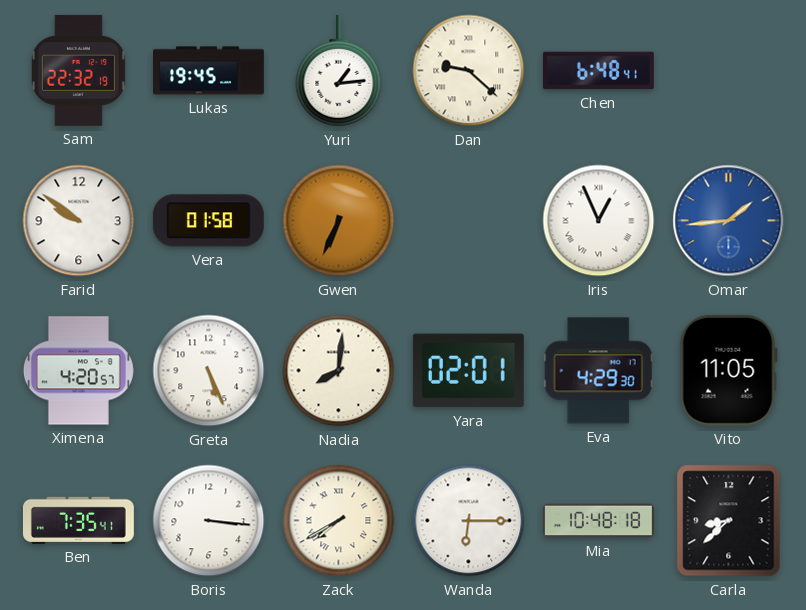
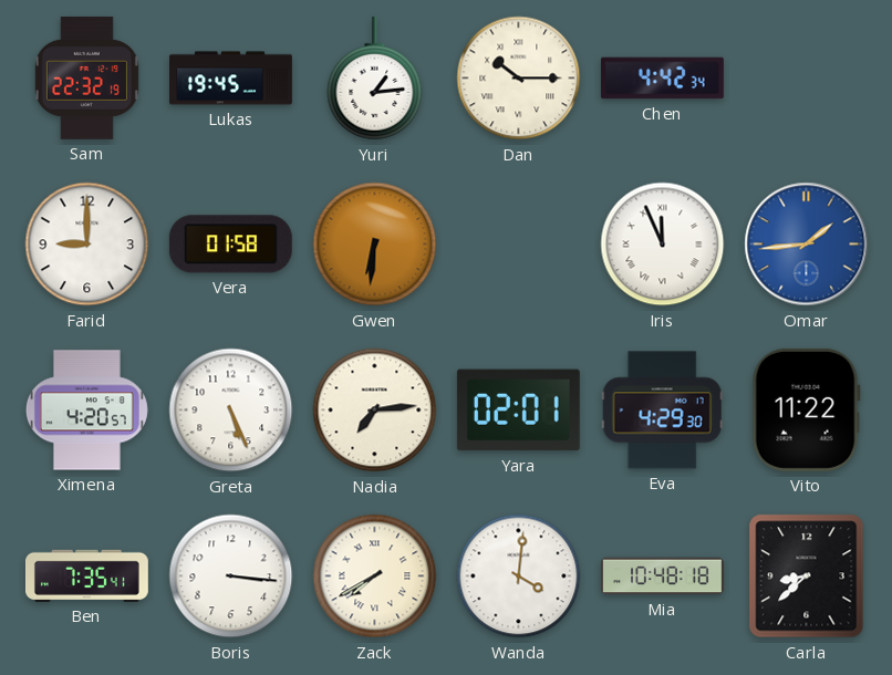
Dan: 9:22 -> 10:15 (519, 79)
Chen: 6:48 -> 4:42 (662, 79)
Farid: 9:51 -> 9:00 (87, 245)
Gwen: 6:34 -> 6:31 (375, 245)
Iris: 12:56 -> 11:56 (663, 245)
Nadia: 8:01 -> 7:14 (375, 411)
Vito: 11:05 -> 11:22 (806, 409)
Wanda: 6:15 -> 4:01 (519, 577)
